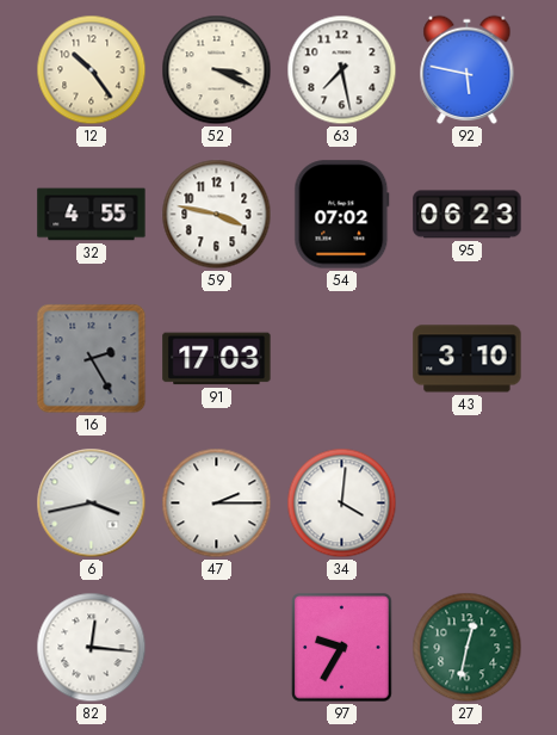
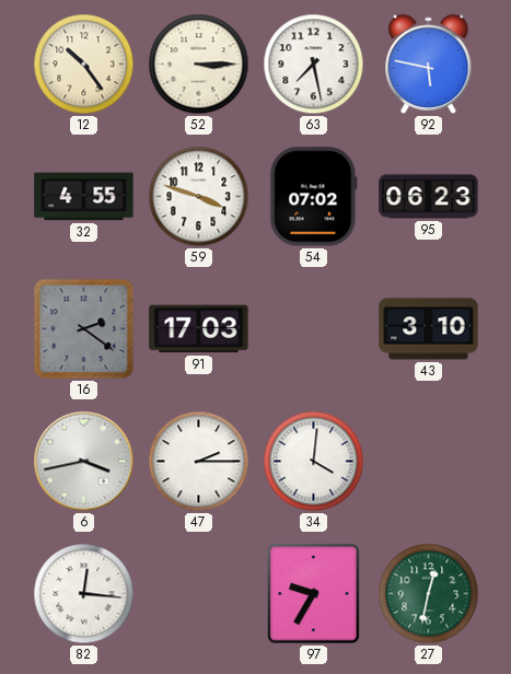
52: 3:19 -> 3:15 (199, 65)
59: 3:47 -> 3:48 (199, 197)
16: 2:25 -> 2:21 (84, 329)
